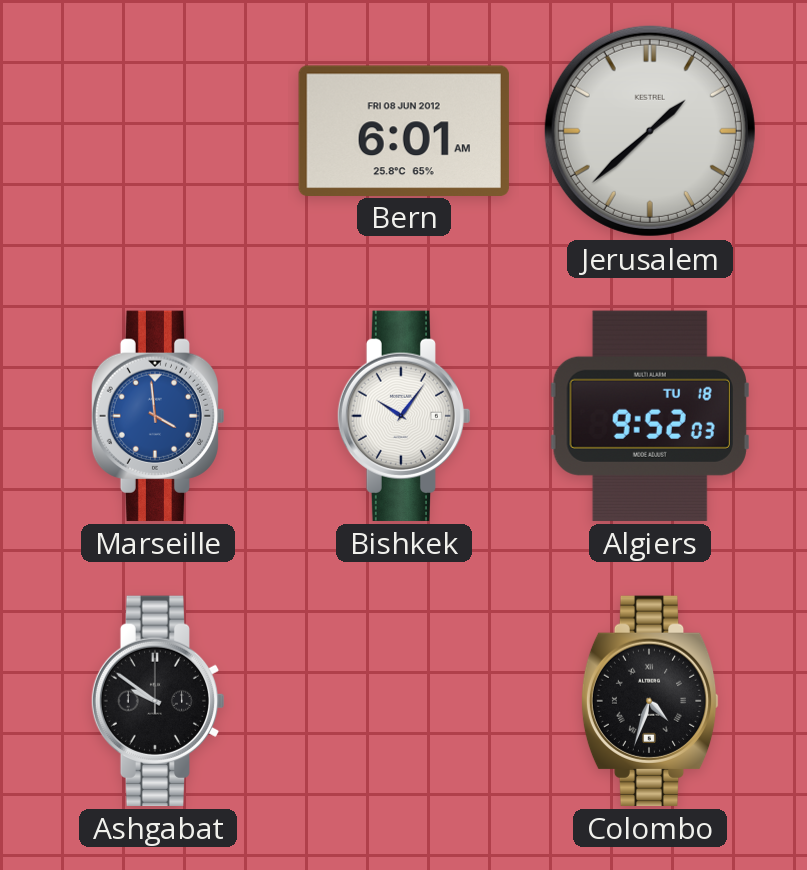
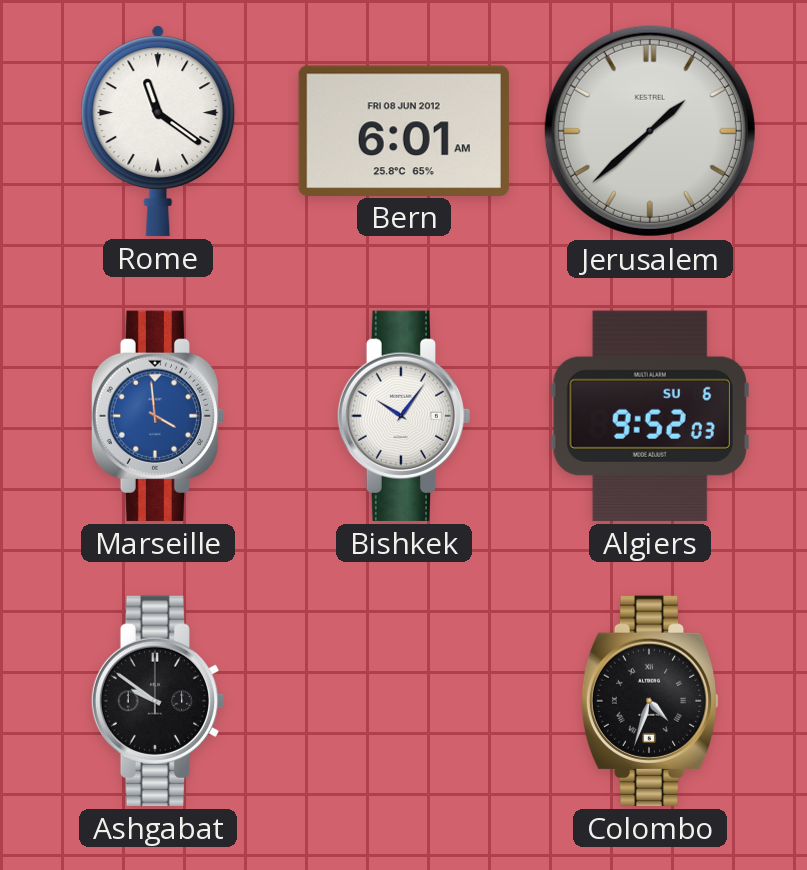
Rome: none -> 11:21 (158, 131)
Algiers date: TU 18 -> SU 6 (650, 416)
